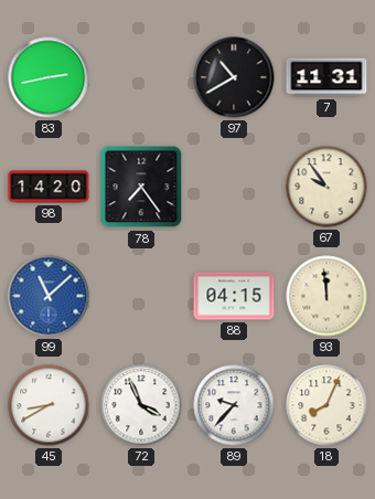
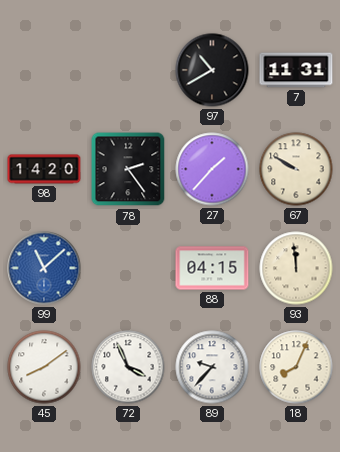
83: 2:43 -> none (49, 77)
78: 7:24 -> 2:24 (128, 169)
27: none -> 1:37 (212, 169)
67: 9:54 -> 9:50 (296, 169)
45: 8:40 -> 8:09 (44, 367)
